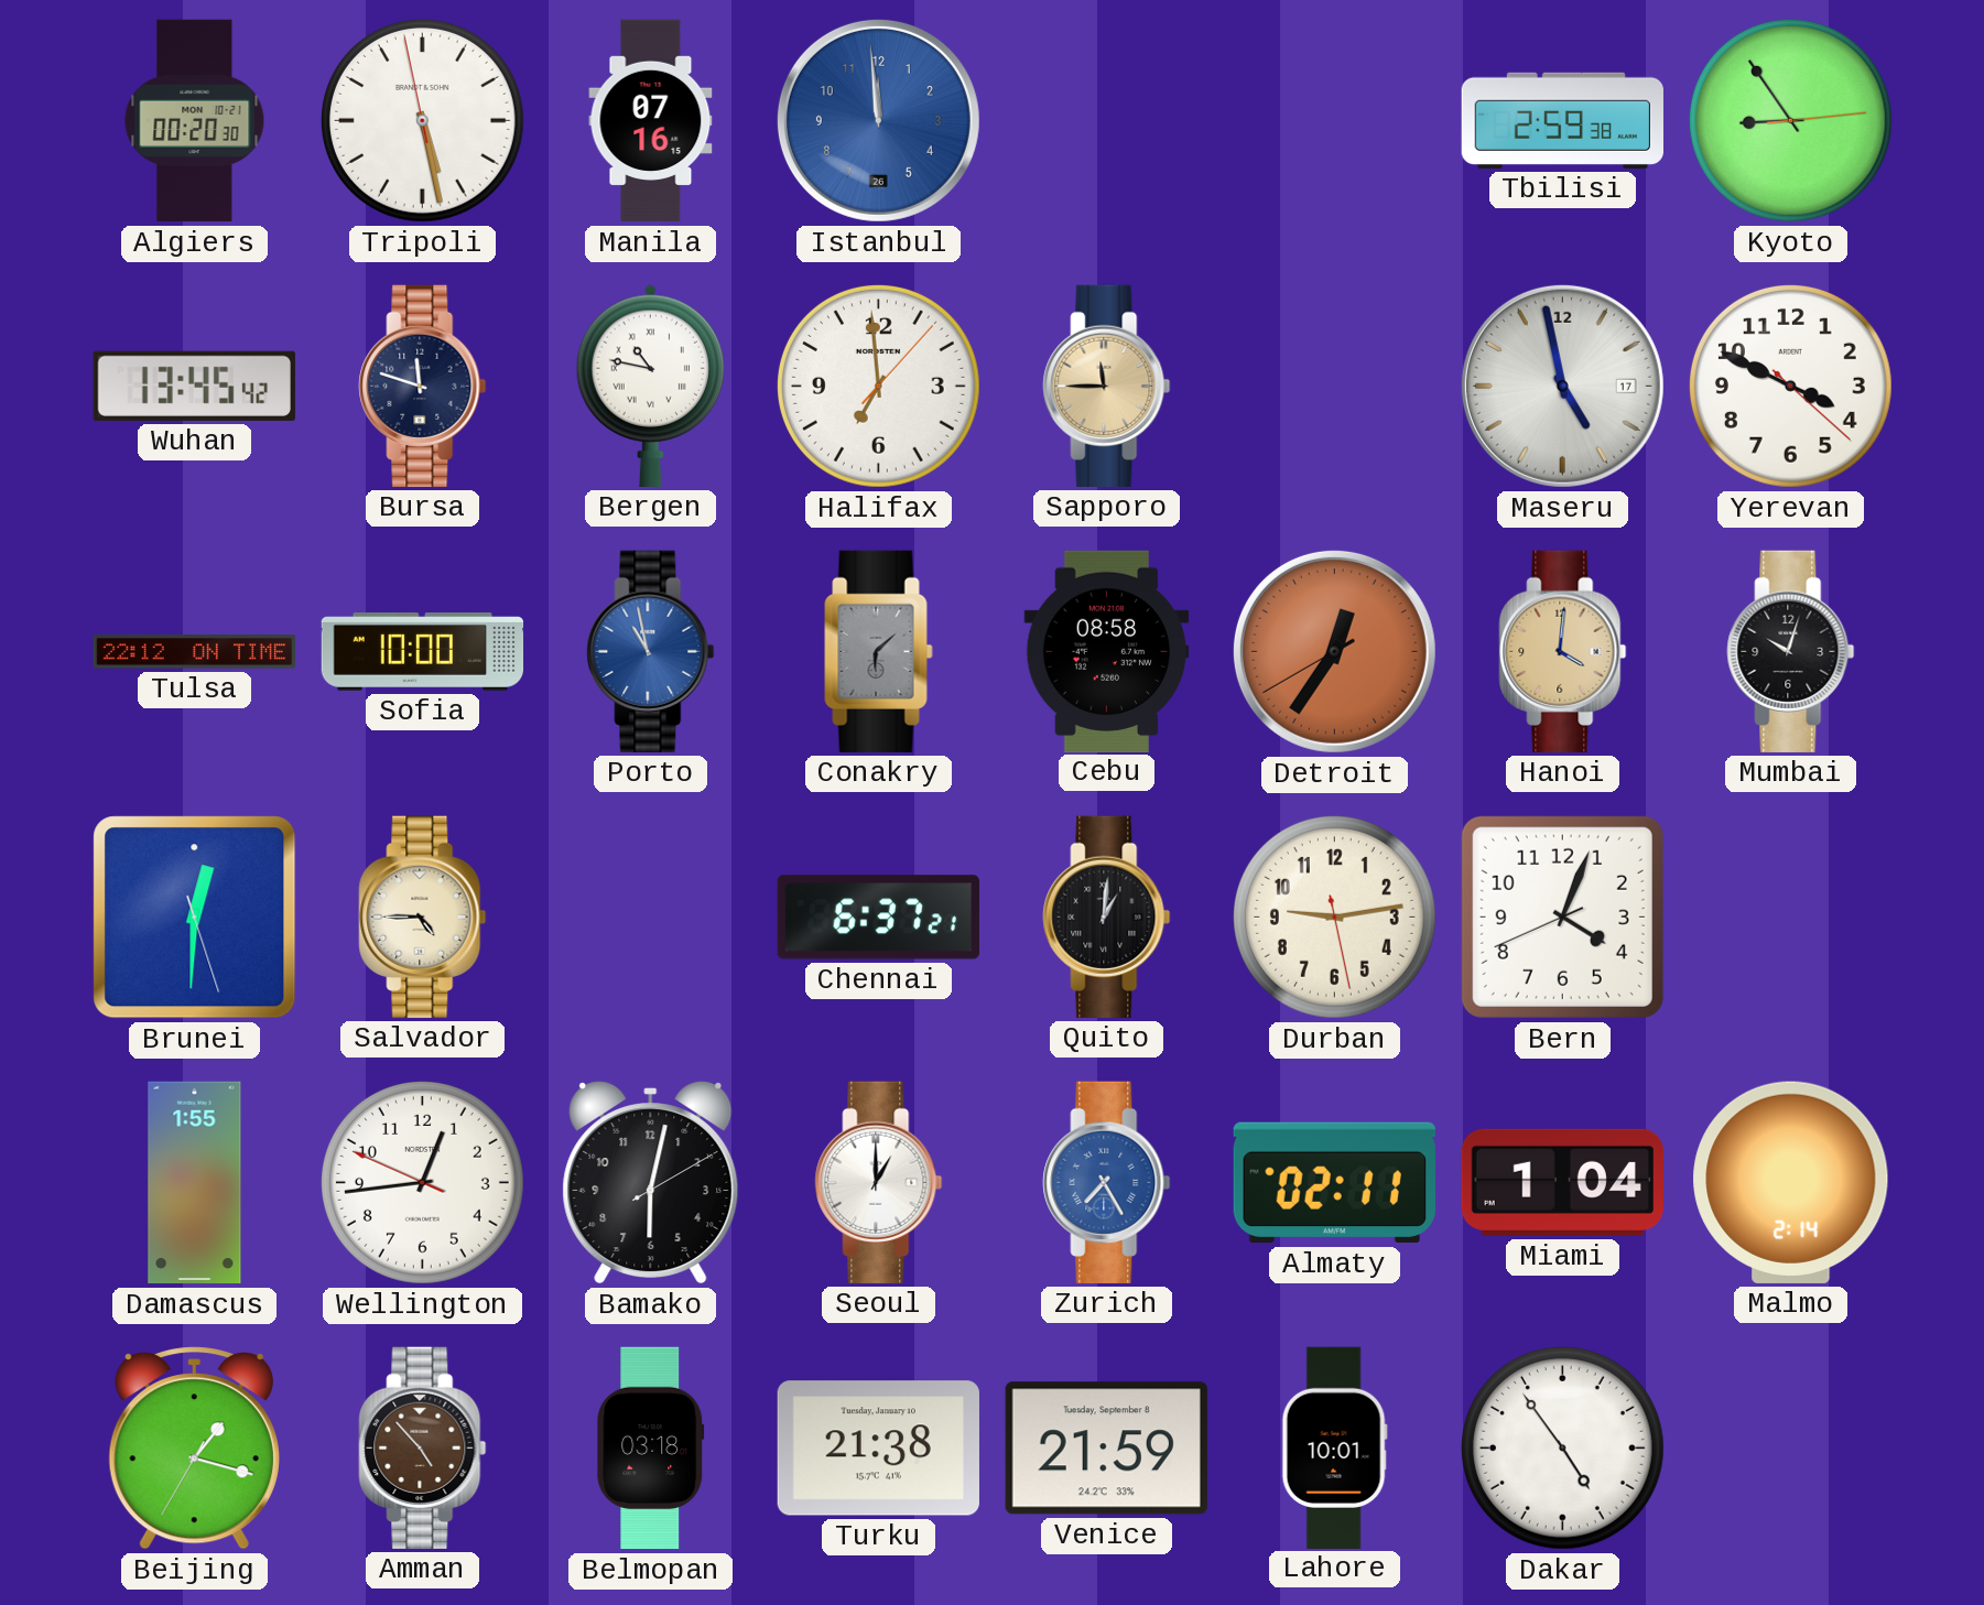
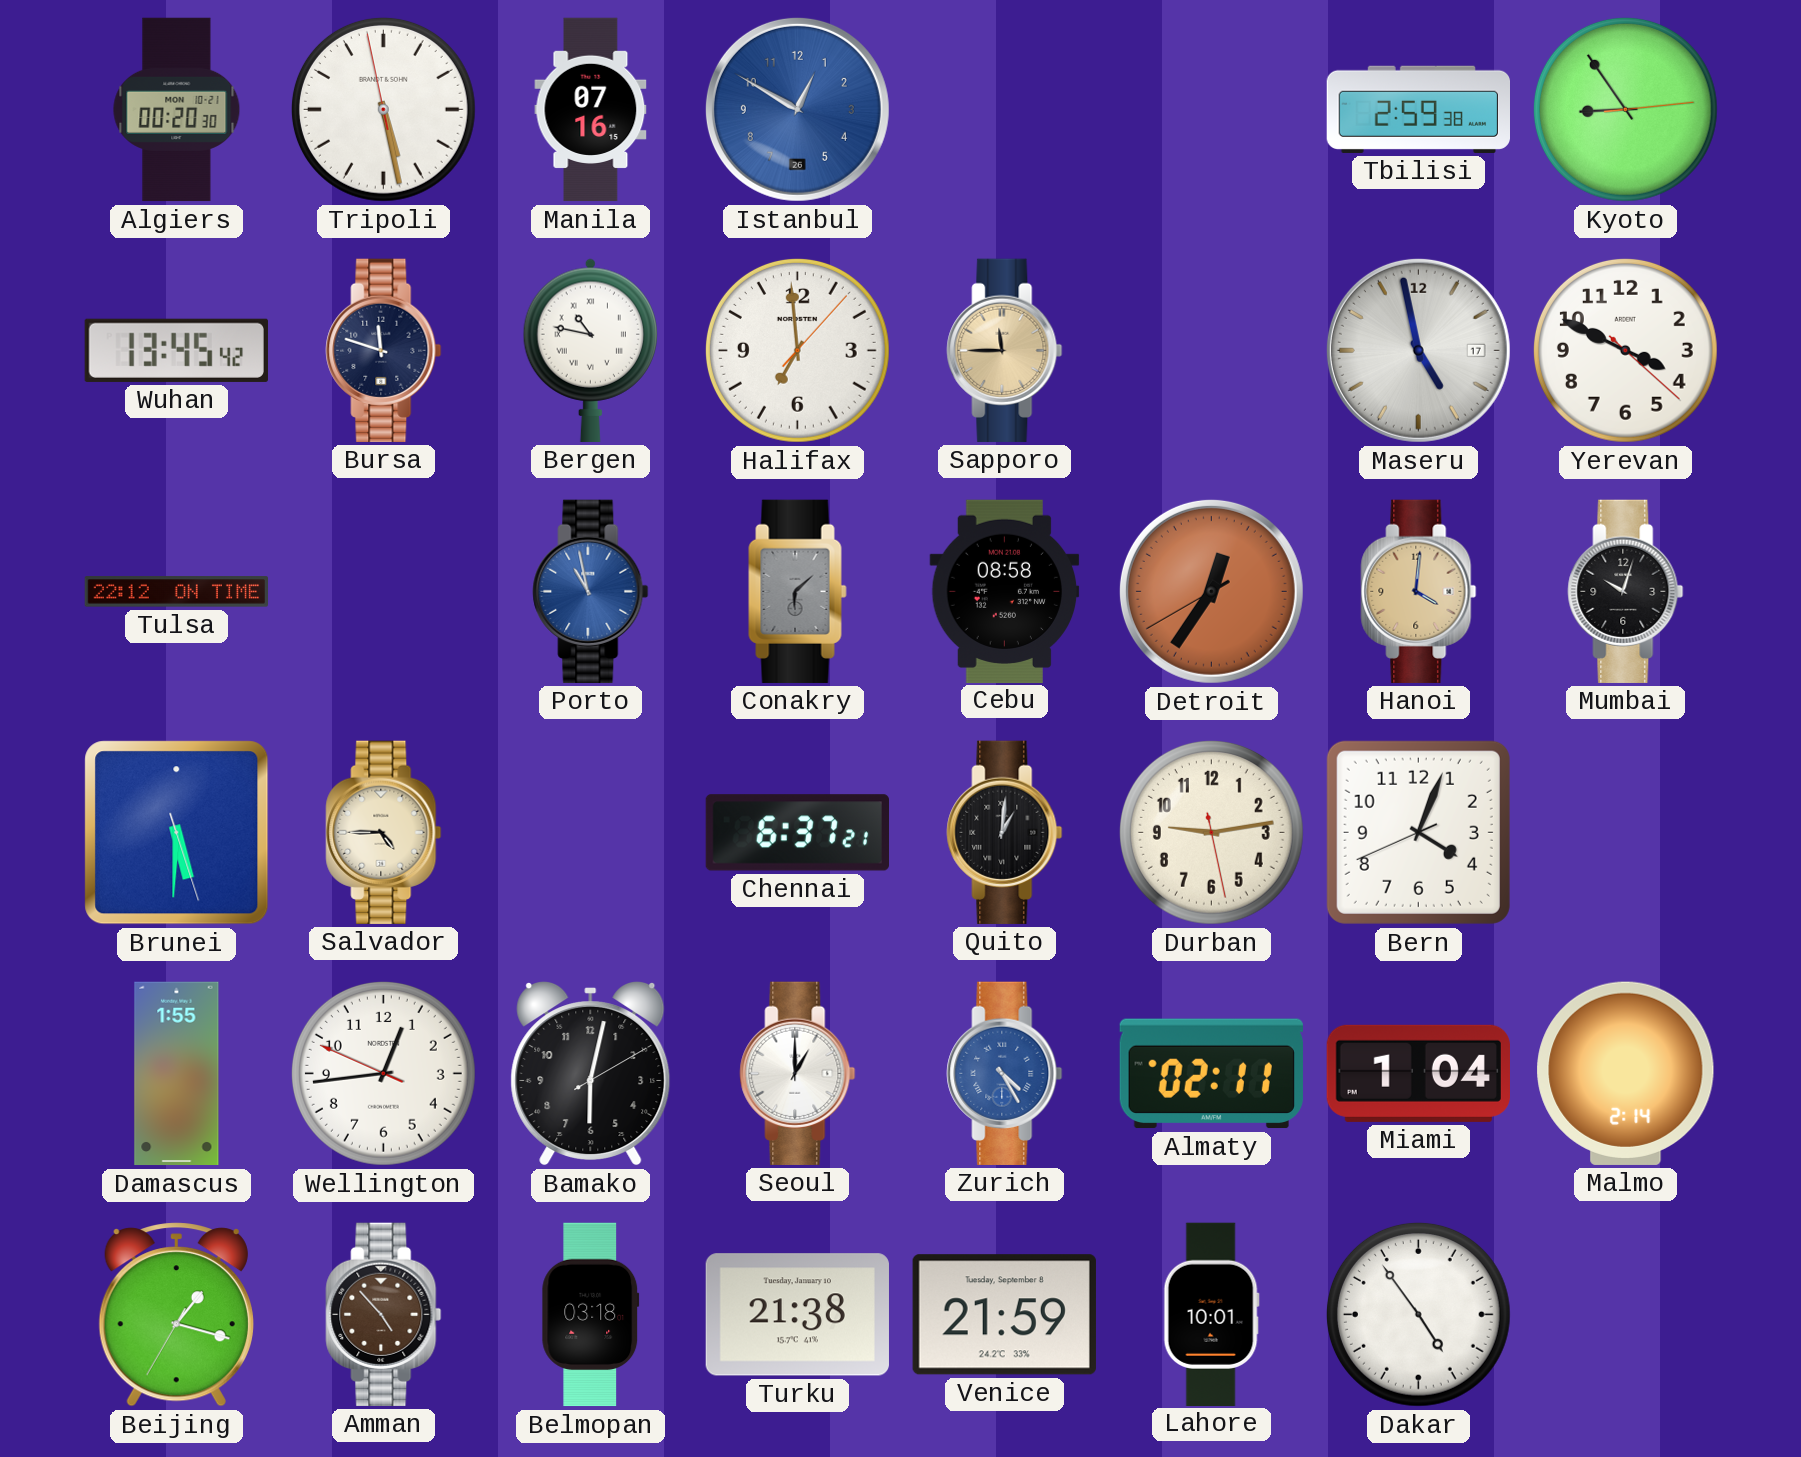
Istanbul: 11:59 -> 12:50 (797, 109)
Sofia: 10:00 -> none (423, 651)
Brunei: 12:30 -> 5:30 (177, 833)
Zurich: 7:25 -> 4:25 (1005, 1073)
